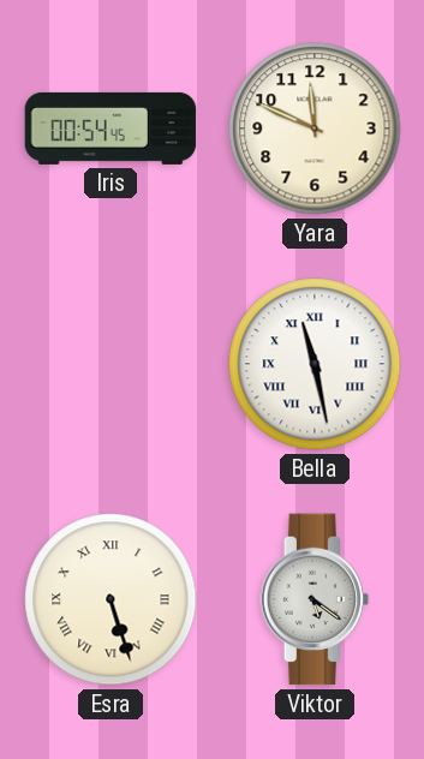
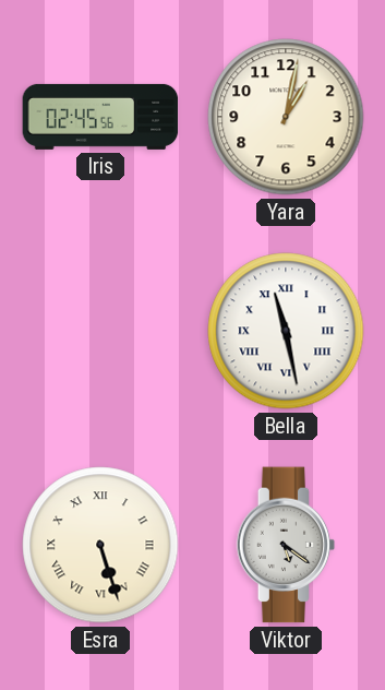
Iris: 00:54 -> 02:45 (100, 117)
Yara: 11:49 -> 1:02 (286, 117)
